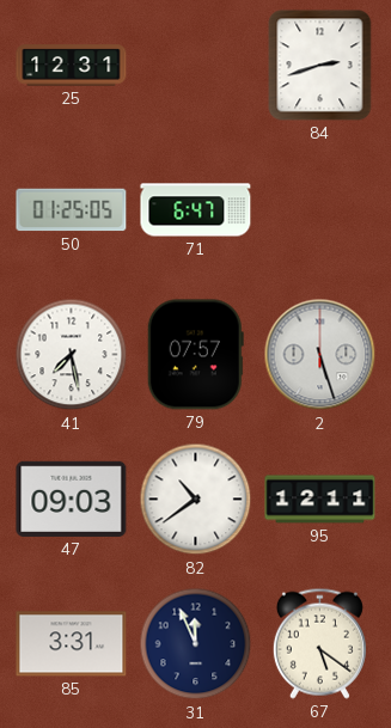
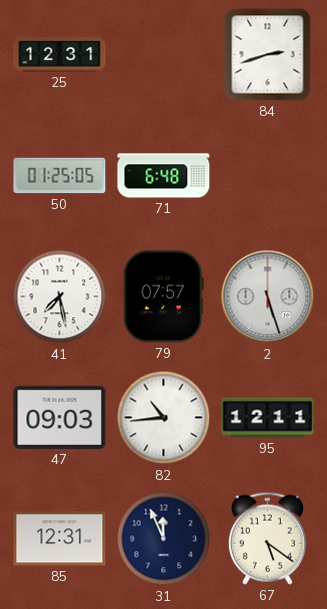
71: 6:47 -> 6:48 (164, 176)
82: 10:39 -> 10:44 (164, 418)
85: 3:31 -> 12:31 (60, 539)
